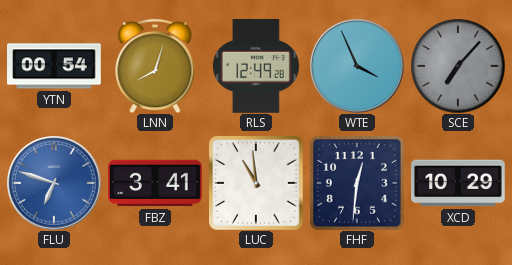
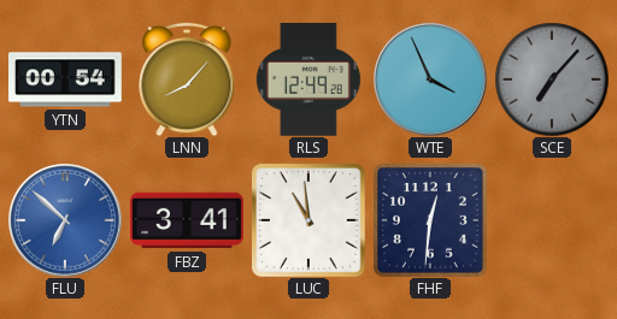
LNN: 8:03 -> 8:07 (187, 79)
FLU: 6:48 -> 6:52 (65, 220)
XCD: 10:29 -> none (459, 183)
